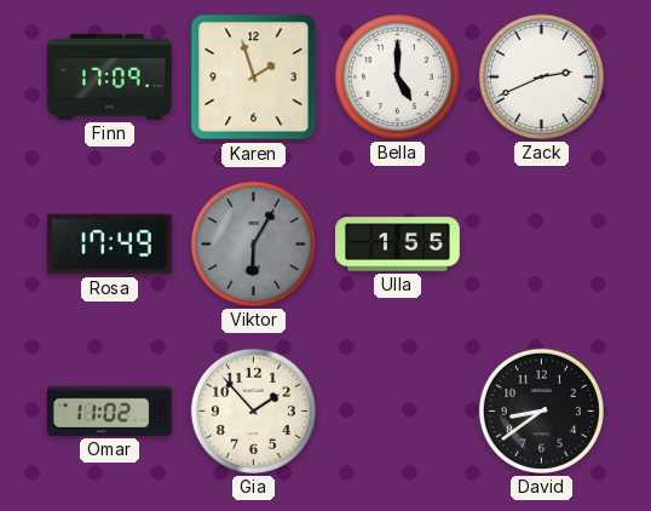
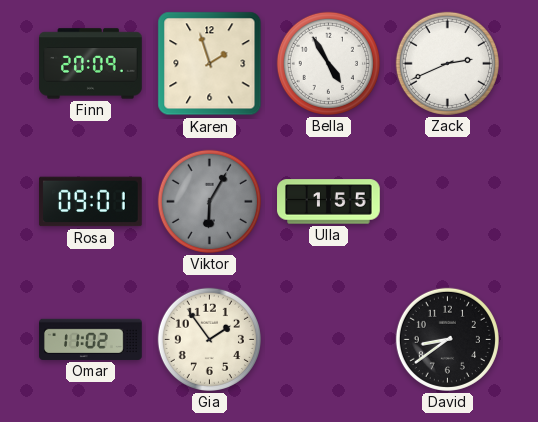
Finn: 17:09 -> 20:09 (91, 64)
Bella: 5:00 -> 4:55 (328, 63)
Rosa: 17:49 -> 09:01 (91, 202)
Gia: 1:53 -> 1:54 (209, 339)
